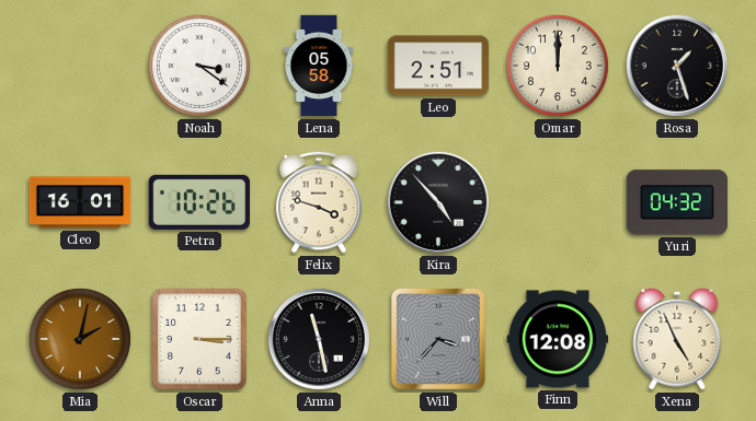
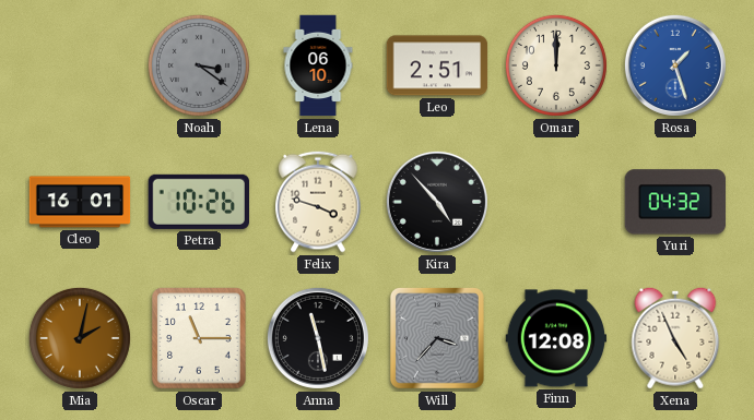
Noah dial: white -> grey (199, 65)
Lena: 05:58 -> 06:10 (318, 65)
Rosa dial: black -> blue (675, 65)
Oscar: 3:15 -> 11:15 (199, 338)
